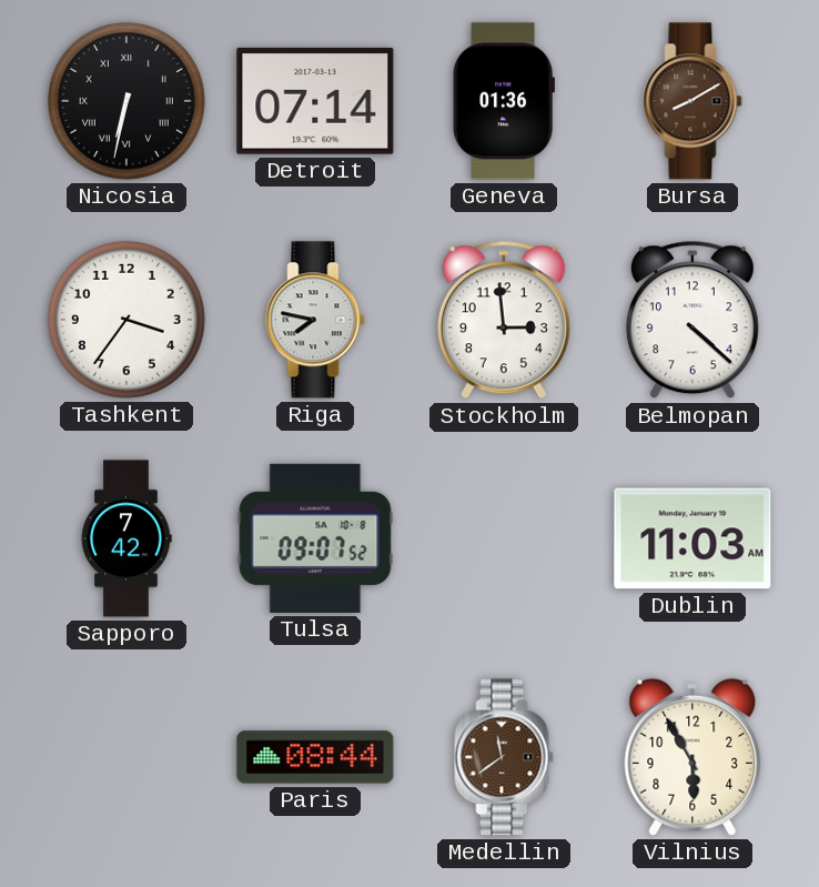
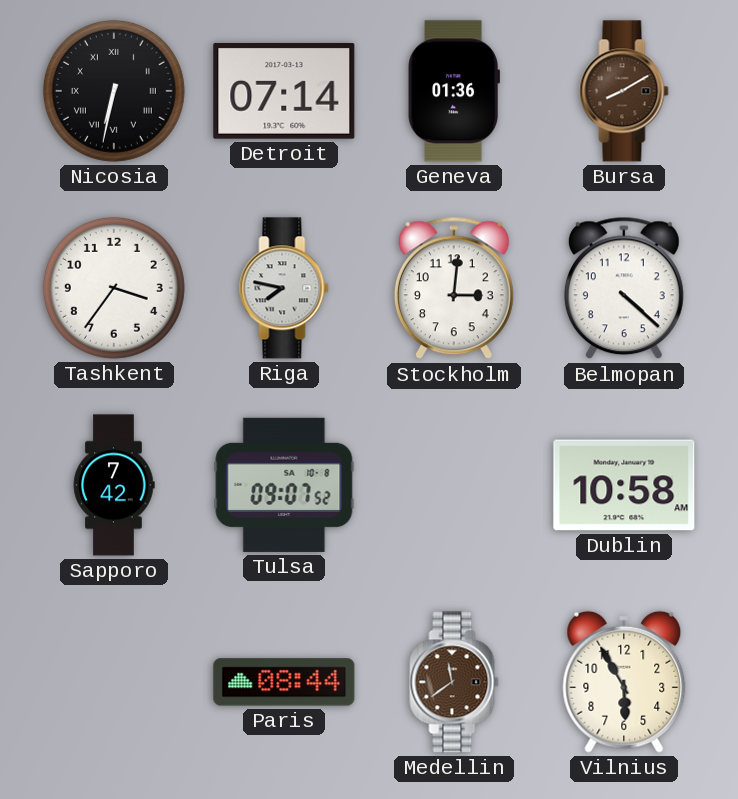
Stockholm: 2:59 -> 3:01 (454, 288)
Dublin: 11:03 -> 10:58 (624, 485)
